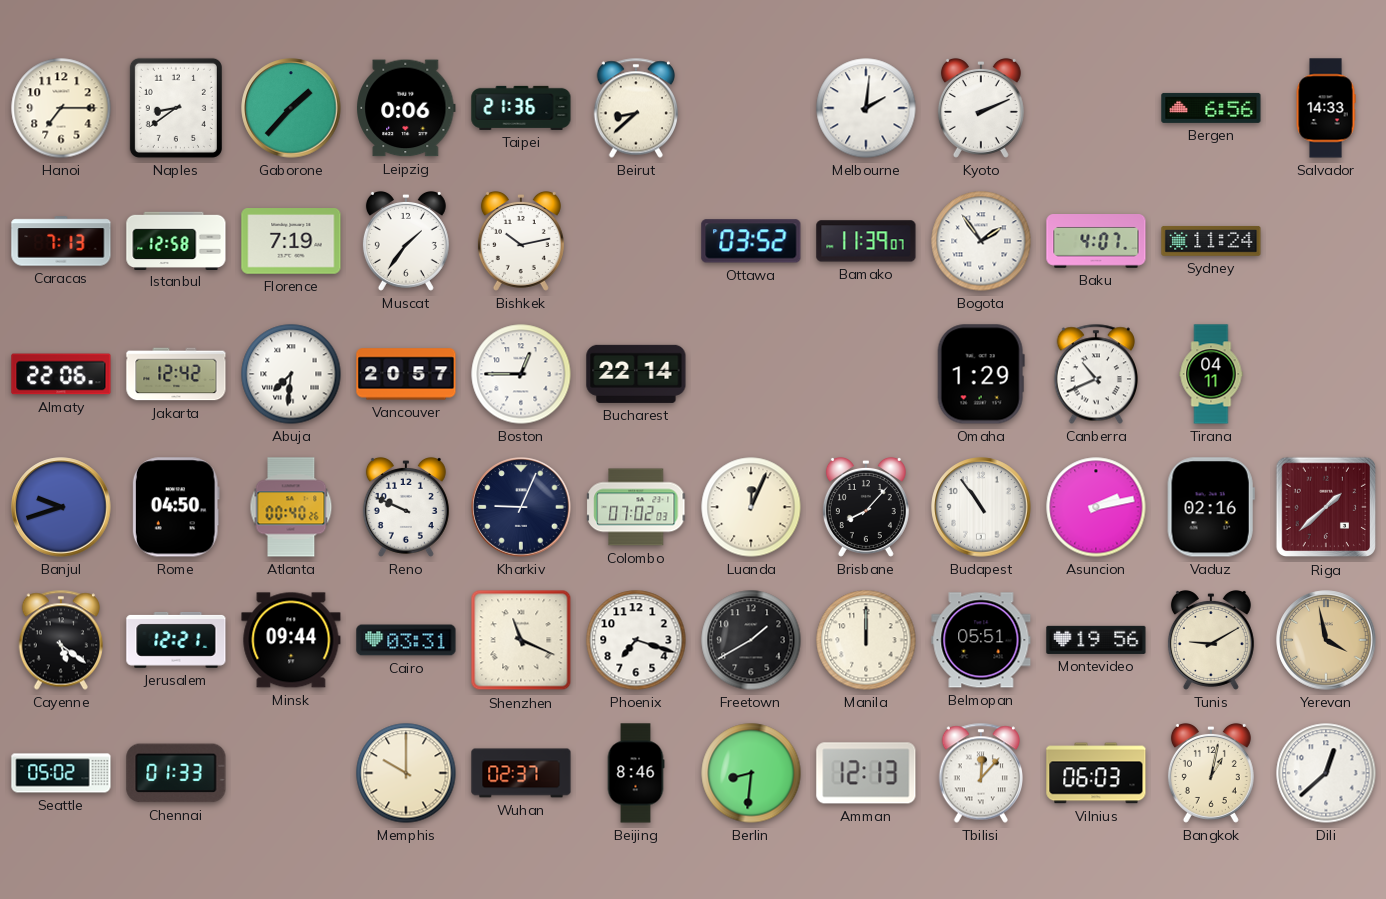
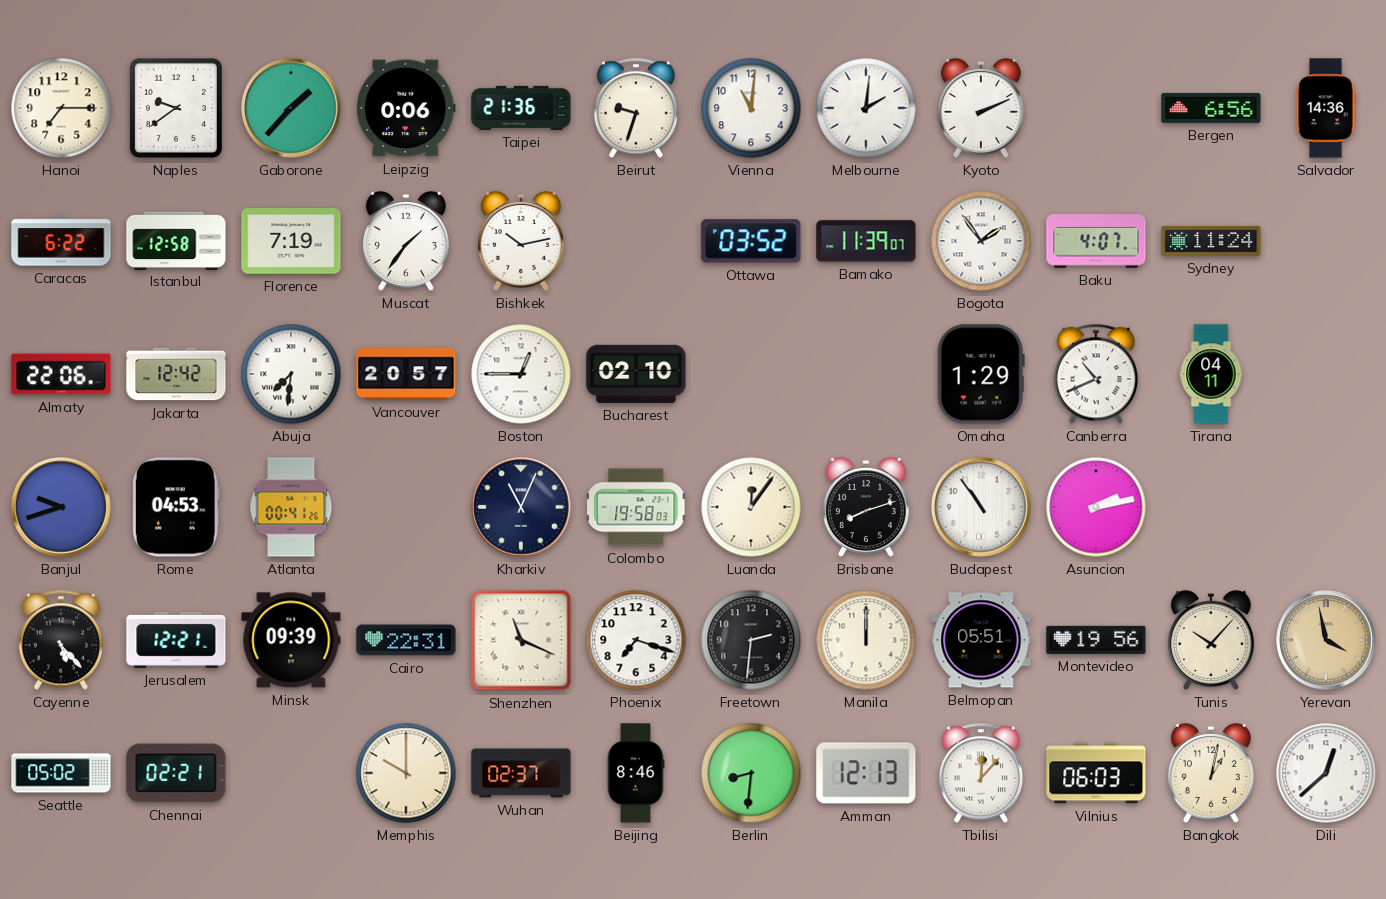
Naples: 8:39 -> 9:39 (176, 108)
Beirut: 8:38 -> 9:33 (635, 108)
Vienna: none -> 11:01 (751, 108)
Salvador: 14:33 -> 14:36 (1326, 108)
Caracas: 7:13 -> 6:22 (61, 241)
Bucharest: 22:14 -> 02:10 (636, 374)
Rome: 04:50 -> 04:53 (176, 507)
Atlanta: 00:40 -> 00:41 (291, 507)
Reno: 9:49 -> none (406, 507)
Kharkiv: 9:04 -> 11:04 (521, 507)
Colombo: 07:02 -> 19:58 (637, 507)
Luanda: 12:04 -> 12:06 (751, 507)
Brisbane: 8:07 -> 8:12 (866, 507)
Vaduz: 02:16 -> none (1211, 507)
Riga: 1:38 -> none (1326, 507)
Cayenne: 5:21 -> 5:23 (60, 640)
Minsk: 09:44 -> 09:39 (291, 640)
Cairo: 03:31 -> 22:31 (406, 640)
Freetown: 1:40 -> 2:31 (751, 640)
Tunis: 9:10 -> 10:07 (1211, 640)
Chennai: 01:33 -> 02:21 (176, 773)
